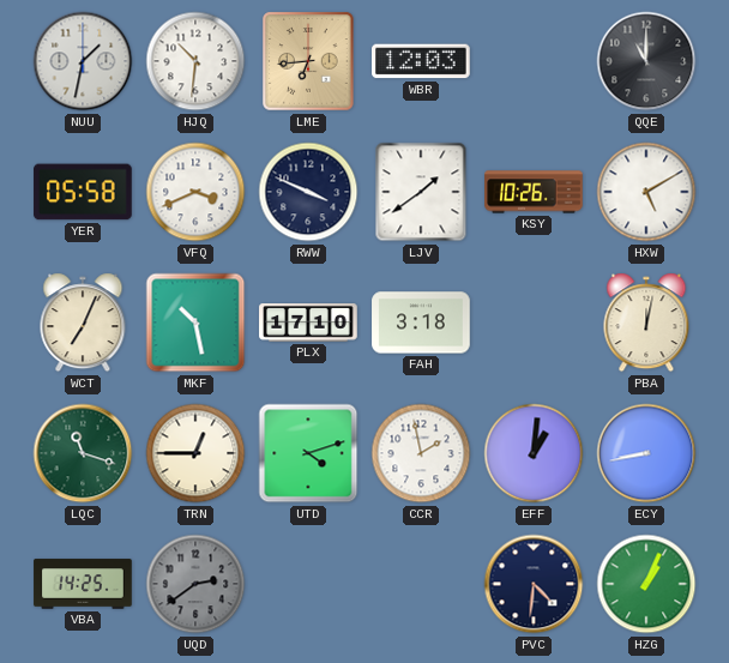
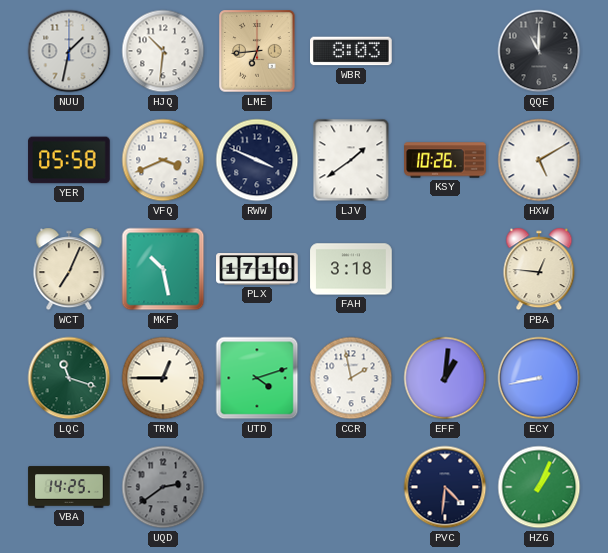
WBR: 12:03 -> 8:03 (351, 51)
PBA: 12:02 -> 12:46 (539, 269)
